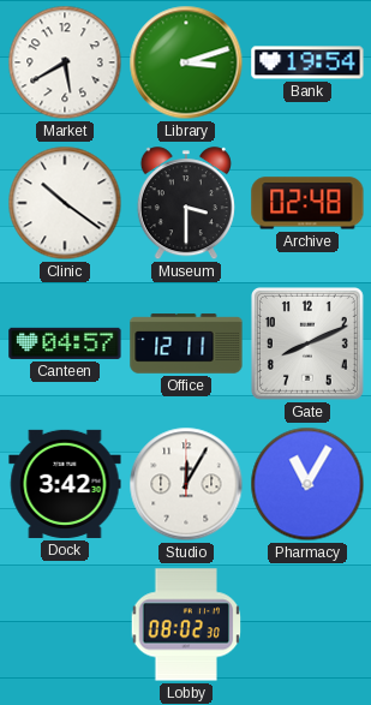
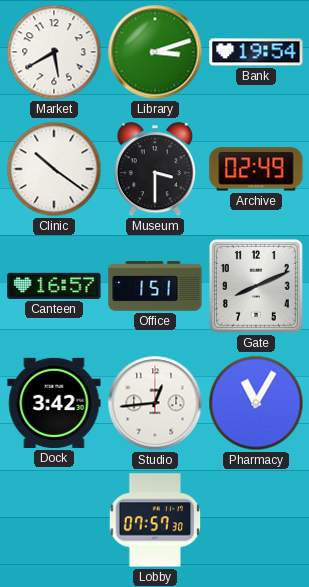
Archive: 02:48 -> 02:49 (256, 169)
Canteen: 04:57 -> 16:57 (54, 286)
Office: 12:11 -> 1:51 (155, 286)
Studio: 12:05 -> 12:44 (155, 403)
Lobby: 08:02 -> 07:57 (155, 520)
